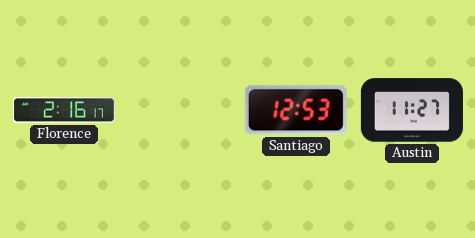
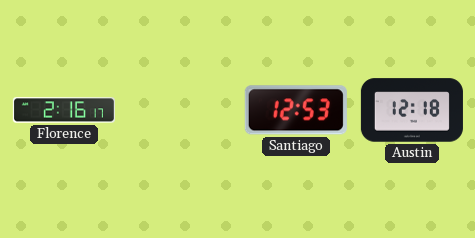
Austin: 11:27 -> 12:18 (412, 110)
